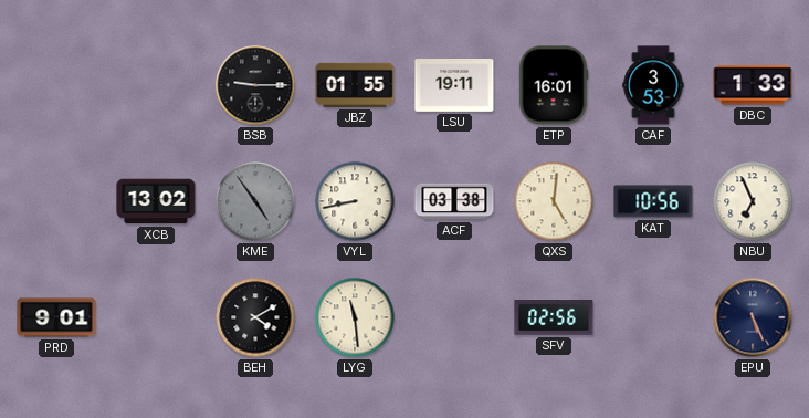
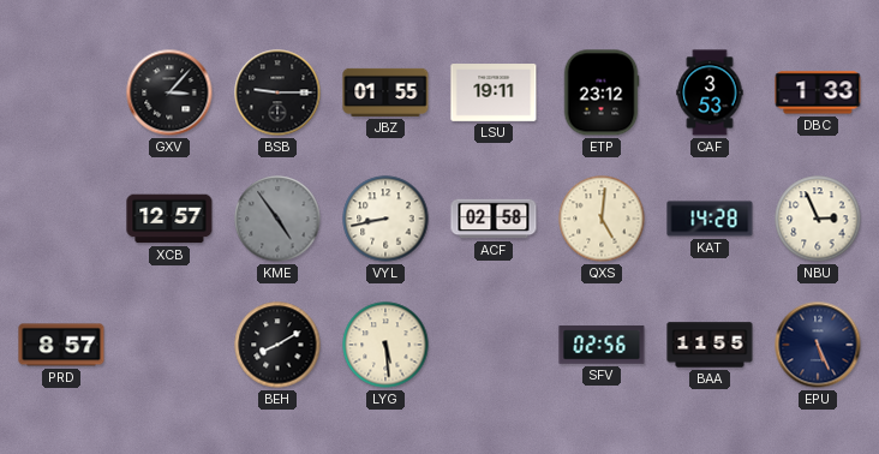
GXV: none -> 3:07 (169, 92)
ETP: 16:01 -> 23:12 (602, 92)
XCB: 13:02 -> 12:57 (169, 219)
ACF: 03:38 -> 02:58 (494, 219)
KAT: 10:56 -> 14:28 (710, 219)
NBU: 6:56 -> 2:56 (818, 219)
PRD: 9:01 -> 8:57 (61, 345)
BEH: 4:10 -> 8:10 (277, 345)
LYG: 11:29 -> 5:29 (385, 345)
BAA: none -> 11:55 (710, 345)
